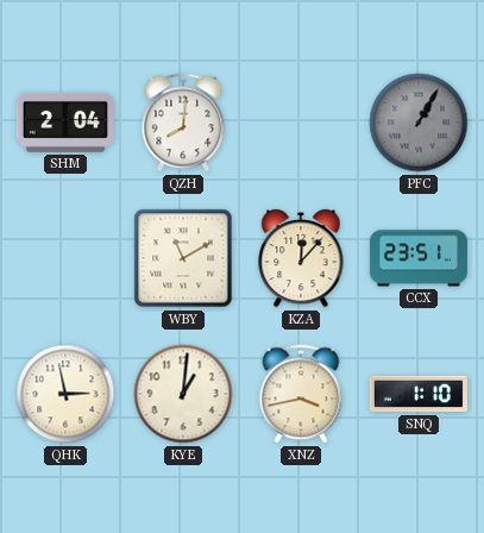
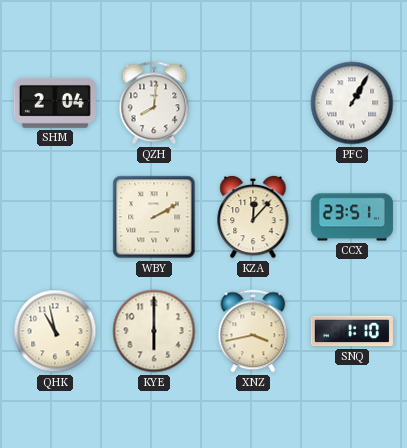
PFC dial: grey -> white (352, 103)
WBY: 11:10 -> 2:10 (154, 217)
QHK: 2:58 -> 10:58 (55, 331)
KYE: 1:01 -> 6:00 (154, 331)
